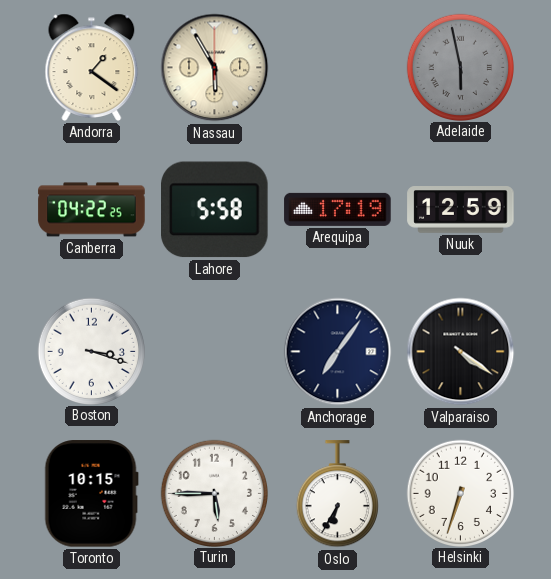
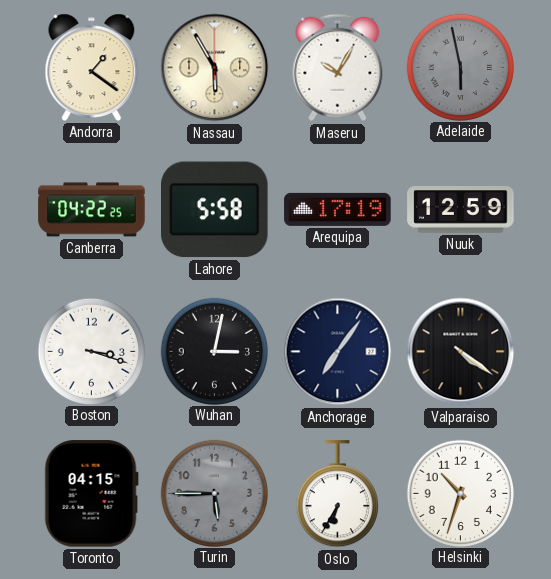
Maseru: none -> 10:05 (338, 68)
Wuhan: none -> 3:02 (214, 351)
Toronto: 10:15 -> 04:15 (91, 494)
Turin dial: white -> grey (214, 493)
Helsinki: 6:33 -> 10:33 (460, 493)
